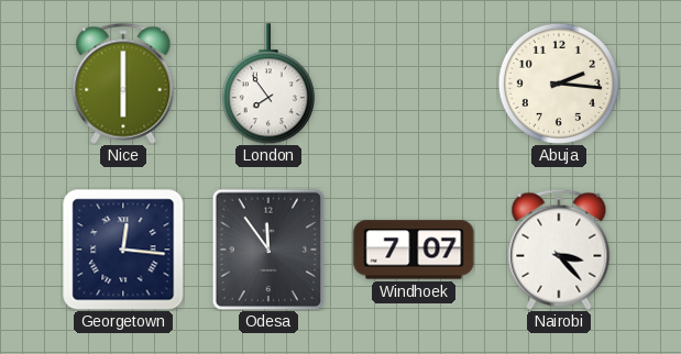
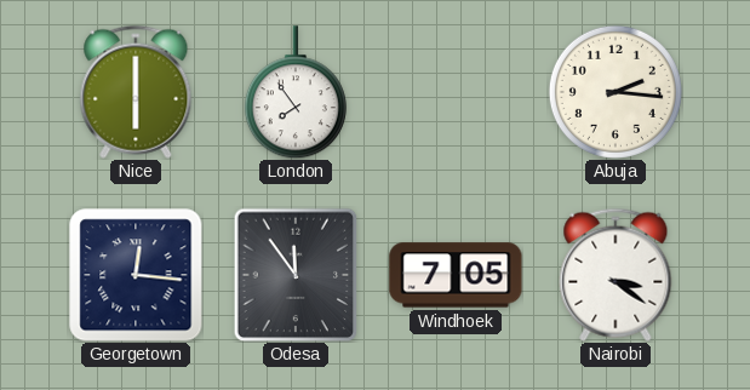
Windhoek: 7:07 -> 7:05 (456, 275)
Nairobi: 3:23 -> 3:21 (616, 275)
